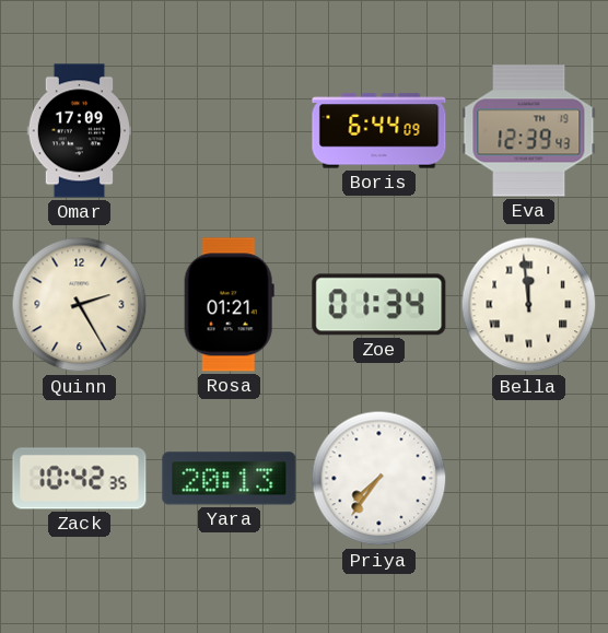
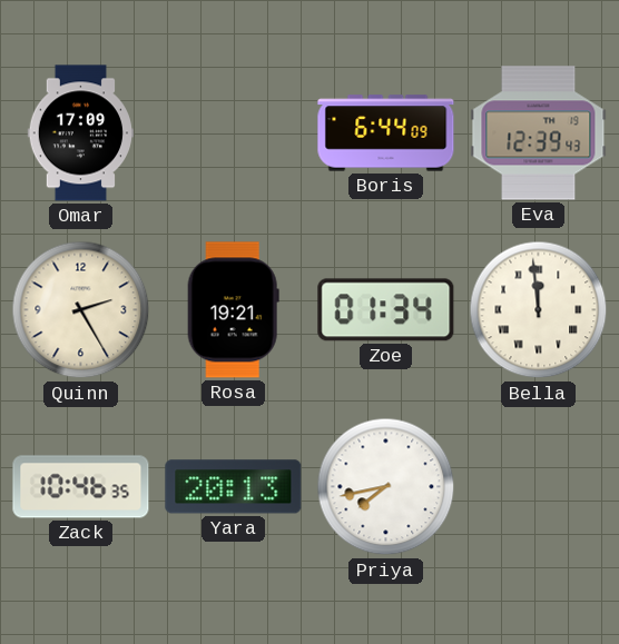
Rosa: 01:21 -> 19:21 (233, 310)
Zack: 10:42 -> 10:46 (81, 487)
Priya: 7:36 -> 7:43 (386, 487)
